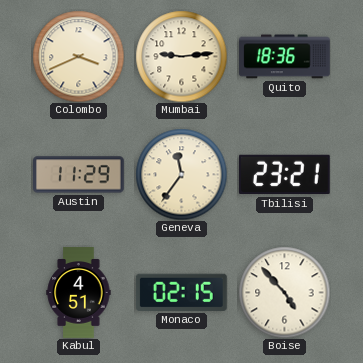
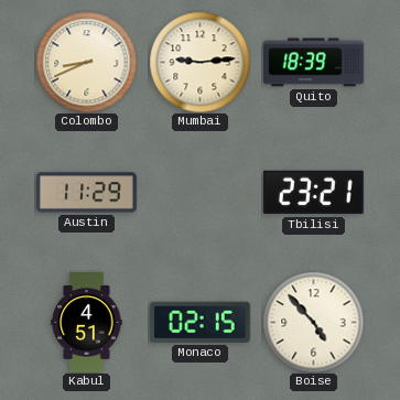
Colombo: 3:41 -> 8:41 (86, 62)
Quito: 18:36 -> 18:39 (314, 63)
Geneva: 11:36 -> none (181, 174)
